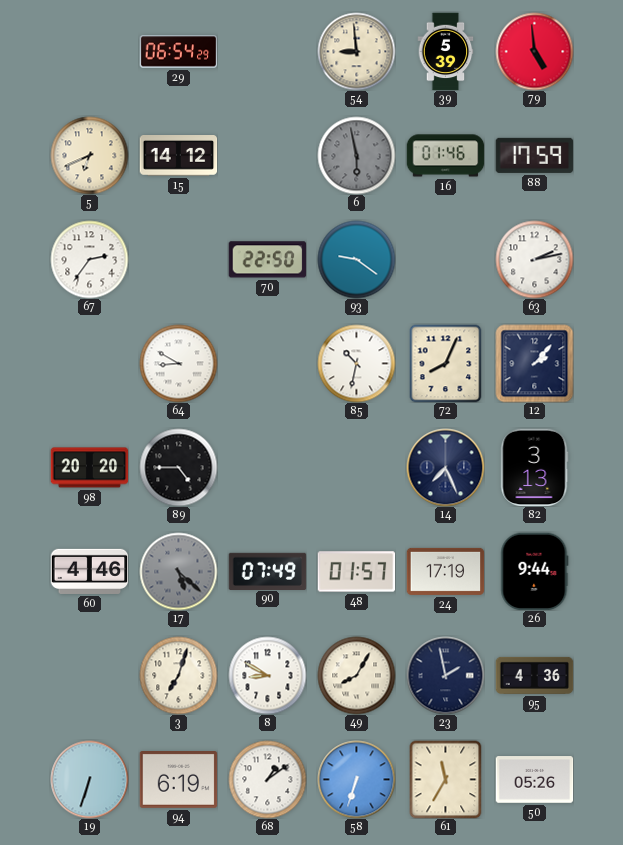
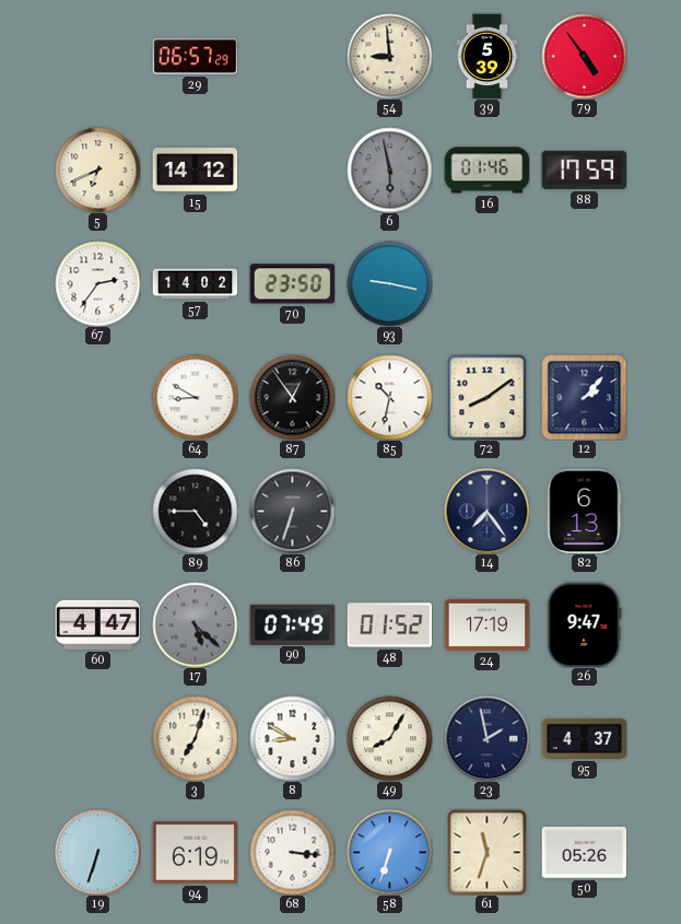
29: 06:54 -> 06:57 (195, 57)
79: 4:59 -> 4:54 (584, 56)
57: none -> 14:02 (195, 284)
70: 22:50 -> 23:50 (292, 284)
93: 9:21 -> 9:17 (389, 283)
63: 2:13 -> none (534, 259)
87: none -> 12:54 (292, 397)
72: 8:04 -> 8:09 (488, 397)
98: 20:20 -> none (89, 468)
86: none -> 6:33 (292, 511)
14: 7:26 -> 7:24 (486, 511)
82: 3:13 -> 6:13 (585, 511)
60: 4:46 -> 4:47 (97, 624)
48: 01:57 -> 01:52 (389, 625)
26: 9:44 -> 9:47 (585, 624)
95: 4:36 -> 4:37 (584, 738)
68: 1:09 -> 3:16 (292, 852)
61: 11:35 -> 11:33 (488, 852)
